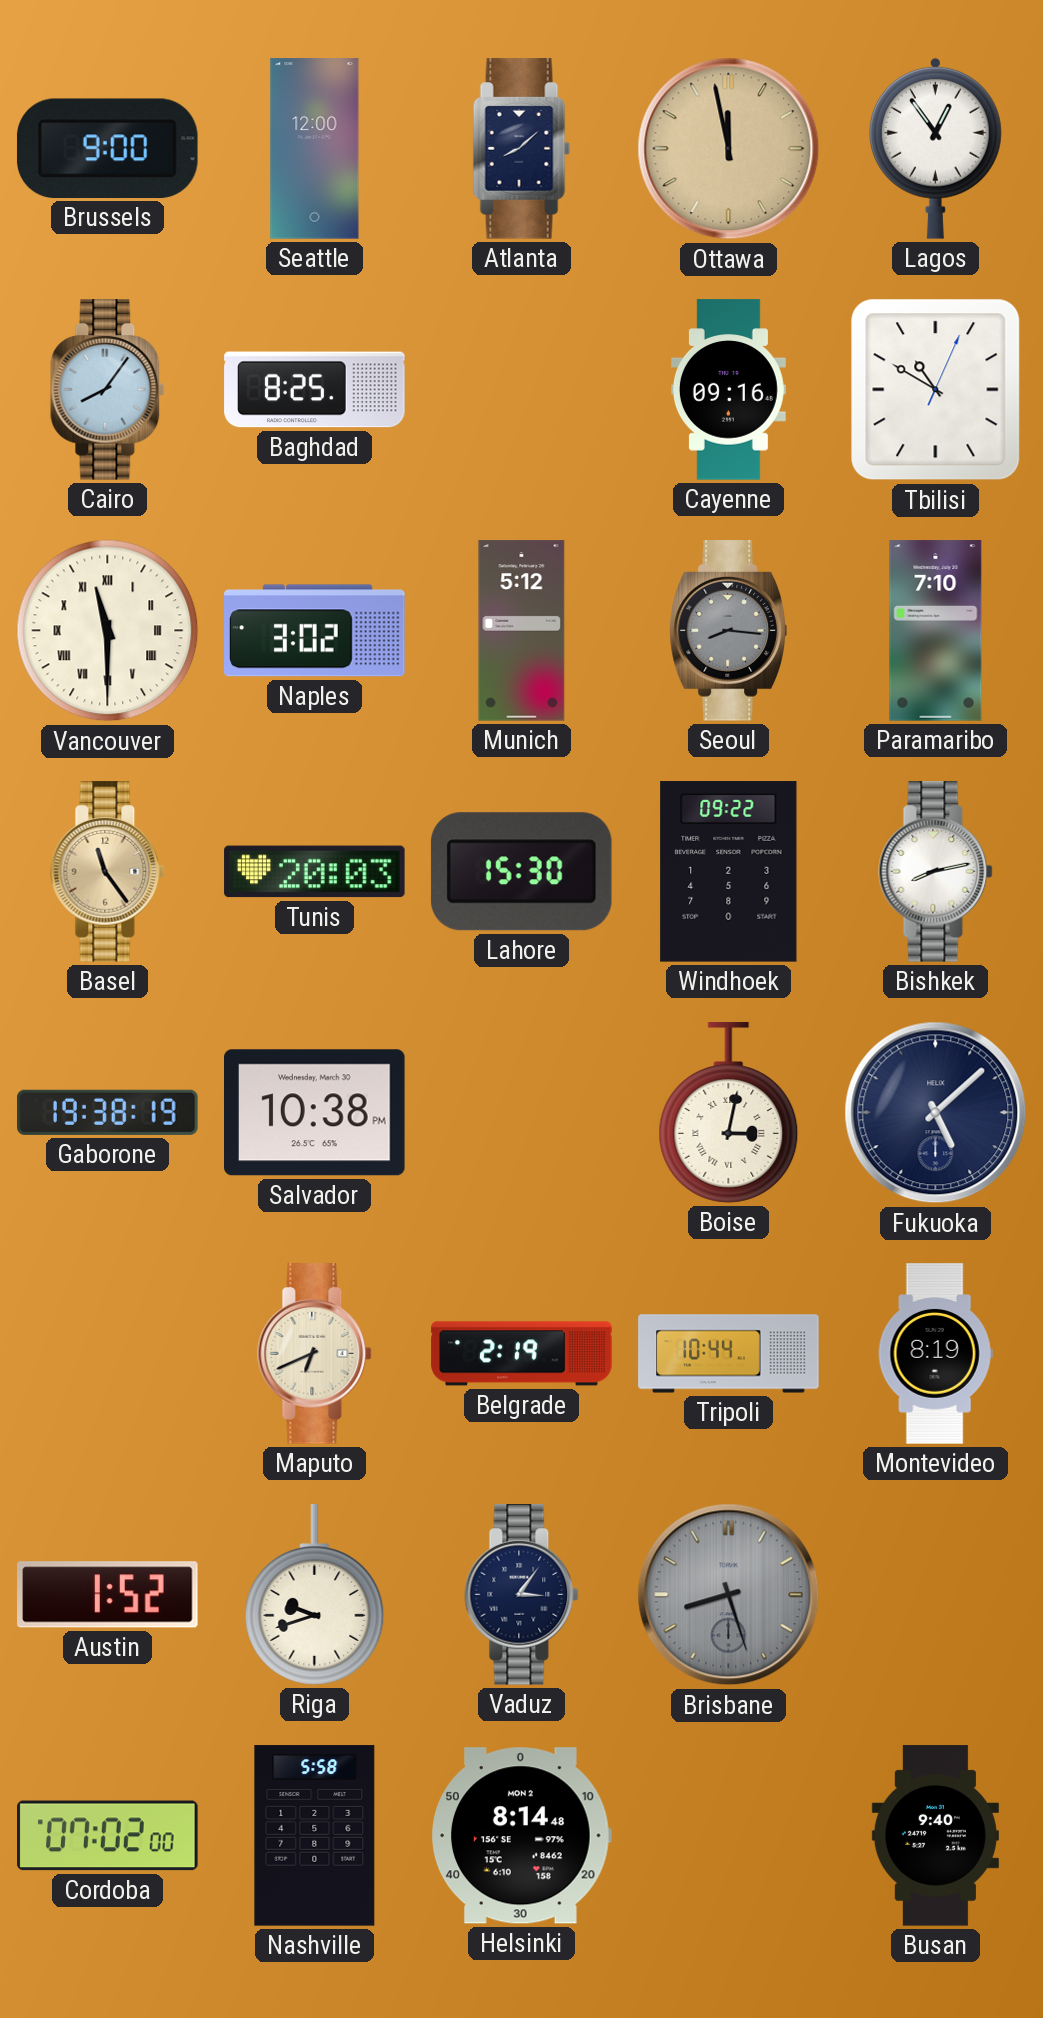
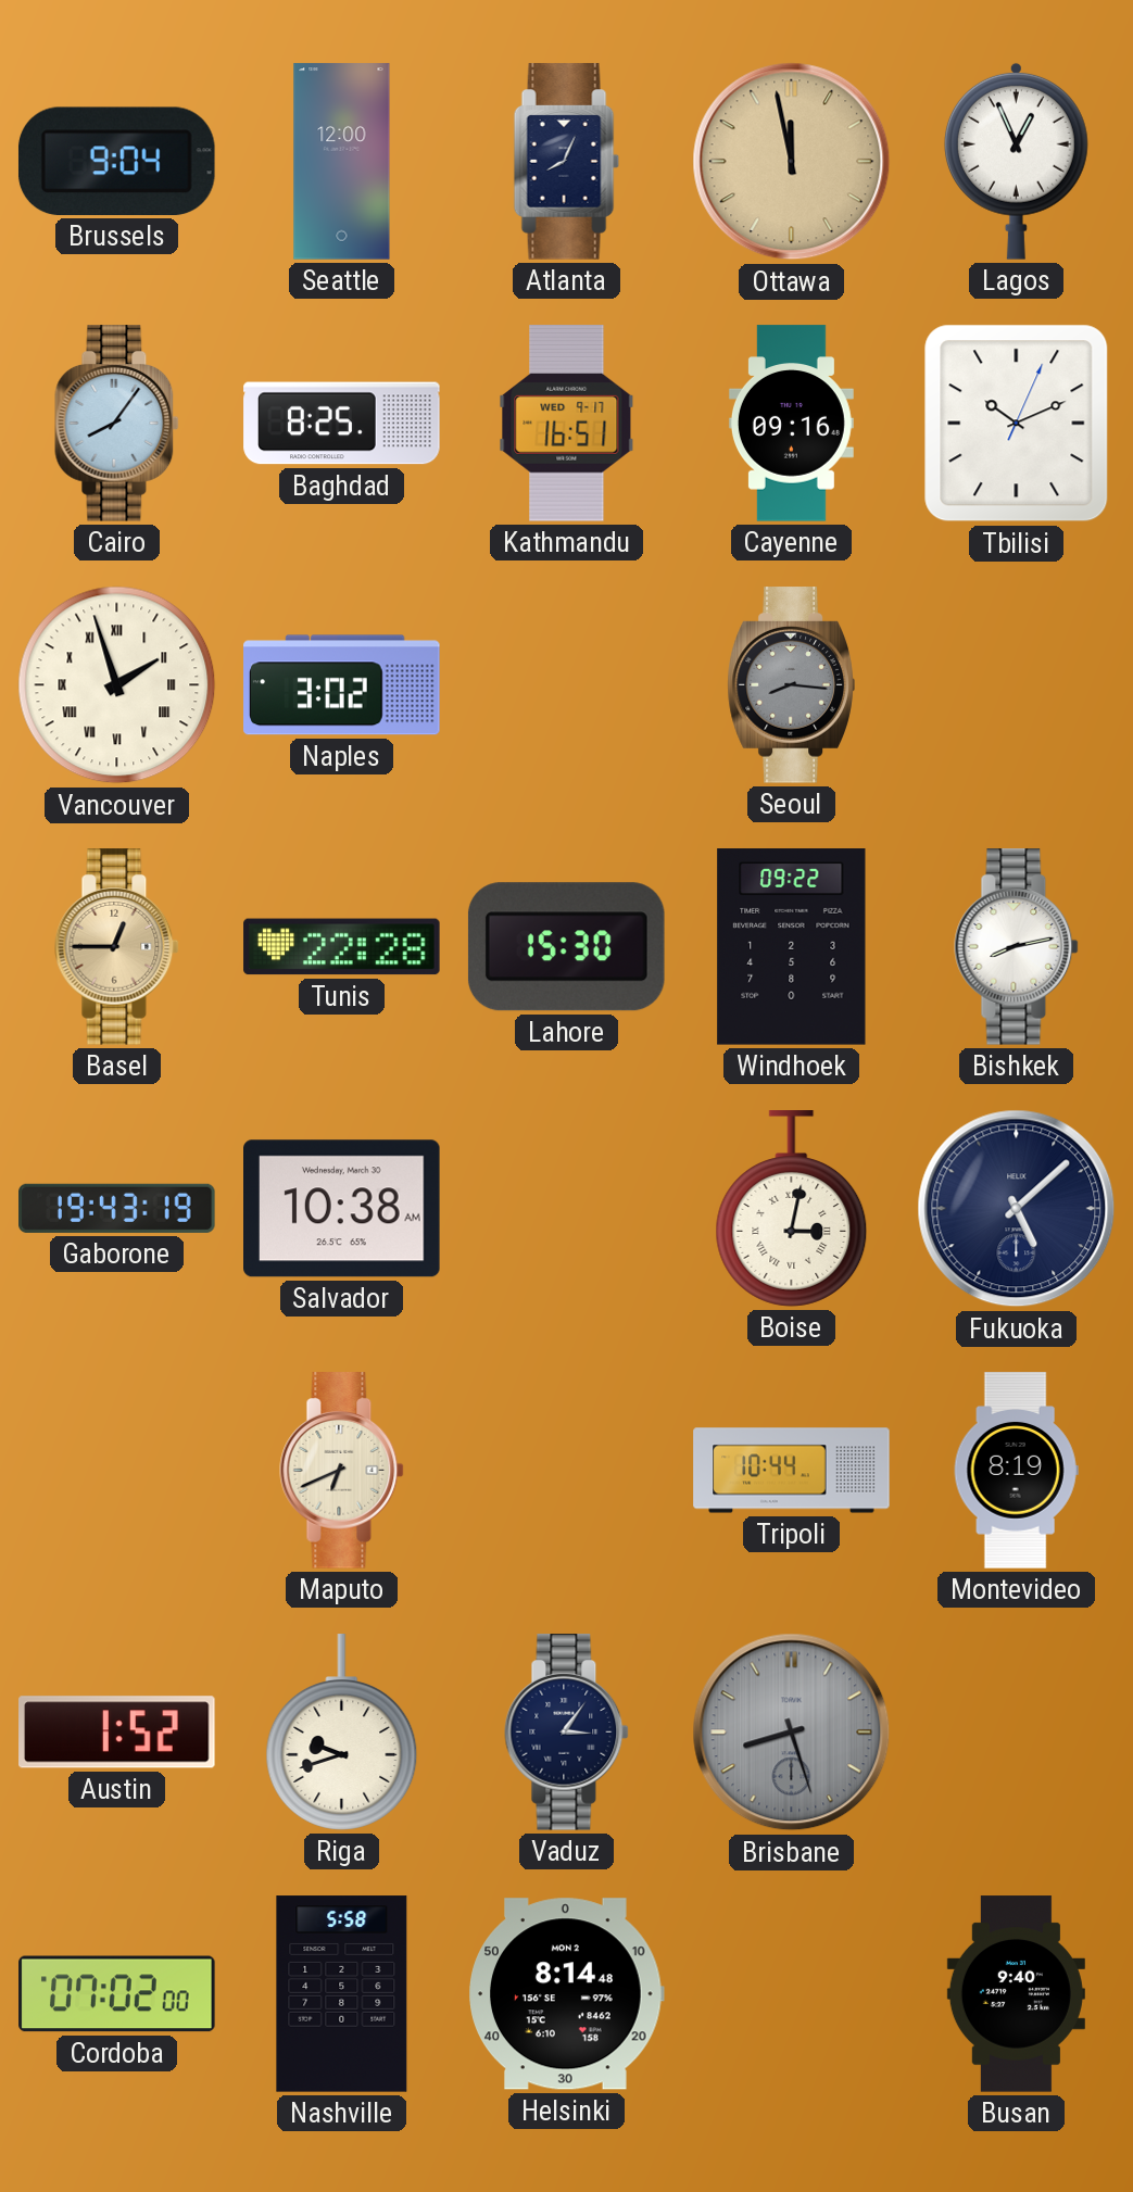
Brussels: 9:00 -> 9:04 (116, 161)
Atlanta: 8:08 -> 8:04 (567, 162)
Lagos: 12:54 -> 12:56 (1016, 161)
Kathmandu: none -> 16:51 (567, 424)
Tbilisi: 10:50 -> 10:11 (1017, 424)
Vancouver: 11:30 -> 1:57 (117, 685)
Munich: 5:12 -> none (522, 631)
Paramaribo: 7:10 -> none (936, 631)
Basel: 11:24 -> 12:45 (117, 947)
Tunis: 20:03 -> 22:28 (342, 947)
Gaborone: 19:38 -> 19:43 (117, 1208)
Salvador: 10:38 PM -> 10:38 AM (342, 1209)
Belgrade: 2:19 -> none (522, 1354)
